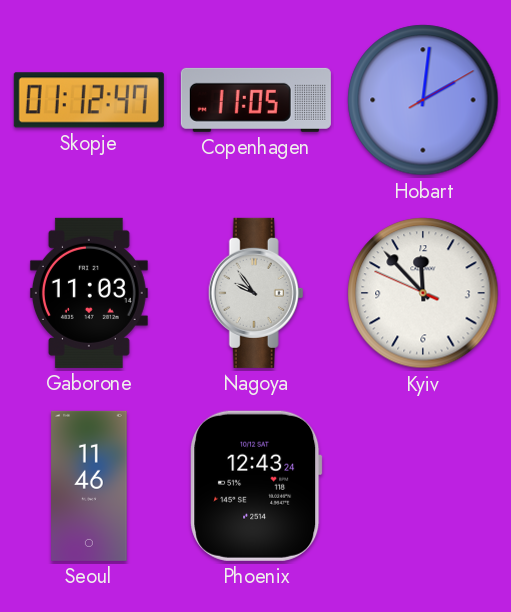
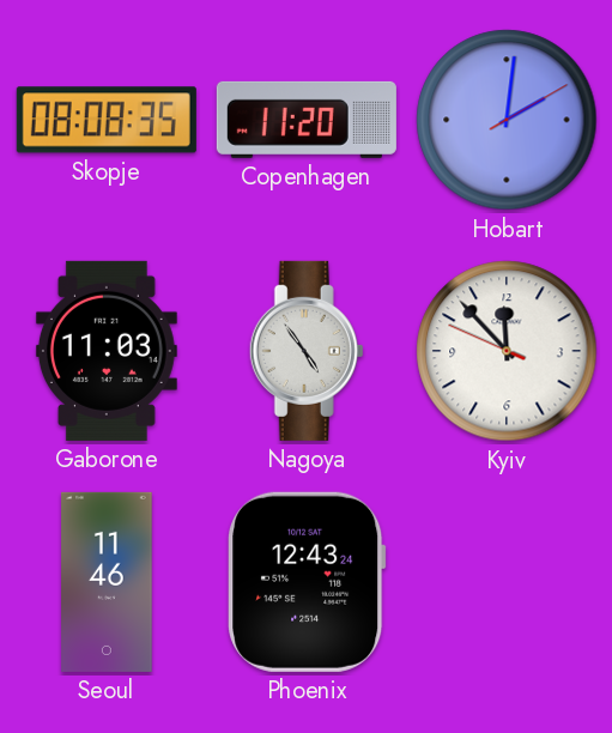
Skopje: 01:12 -> 08:08 (107, 120)
Copenhagen: 11:05 -> 11:20 (307, 120)
Nagoya: 9:54 -> 4:54 (307, 351)
